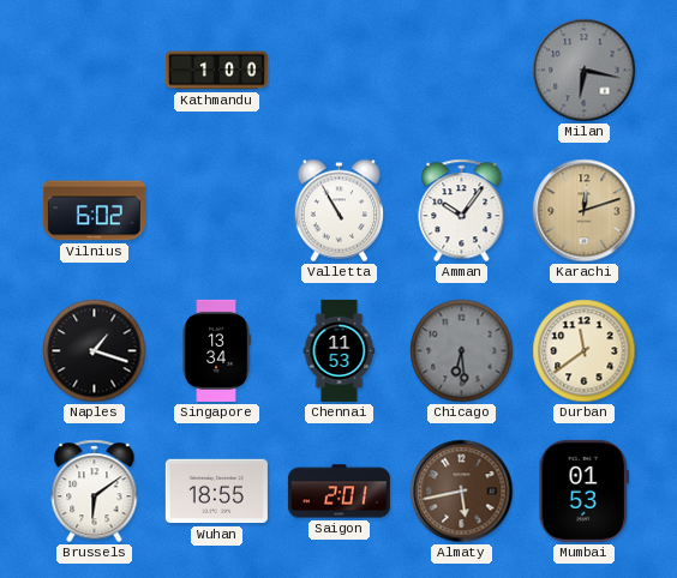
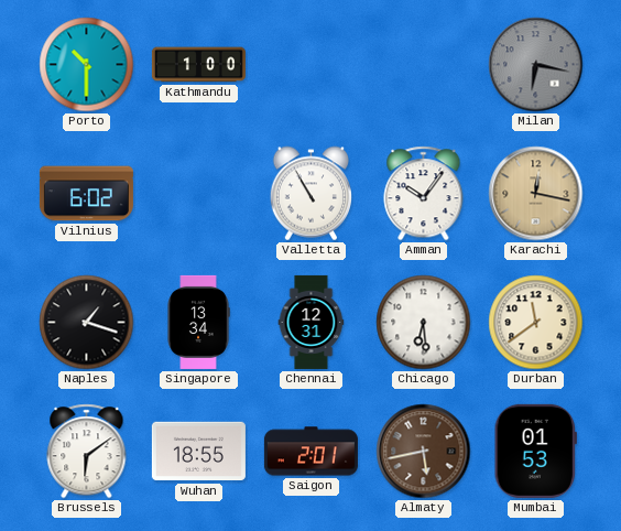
Porto: none -> 10:30 (87, 65)
Karachi: 12:12 -> 12:17 (536, 194)
Chennai: 11:53 -> 12:31 (312, 322)
Chicago dial: grey -> white (424, 323)
